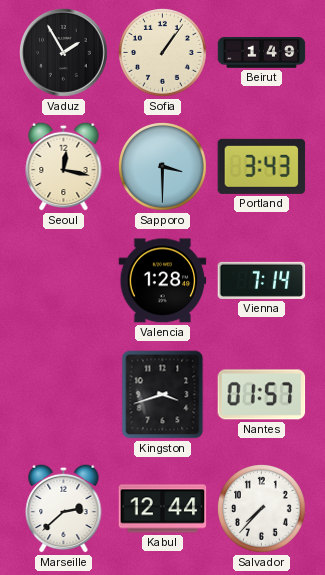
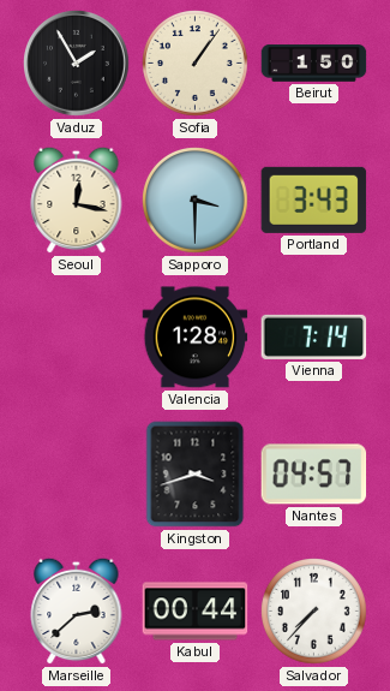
Beirut: 1:49 -> 1:50 (314, 64)
Nantes: 01:57 -> 04:57 (314, 475)
Kabul: 12:44 -> 00:44 (196, 612)
